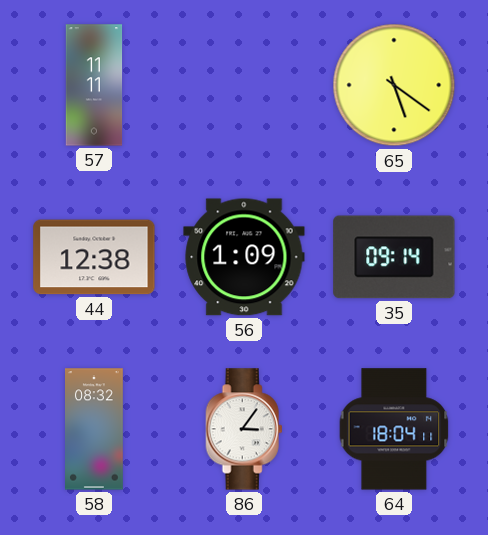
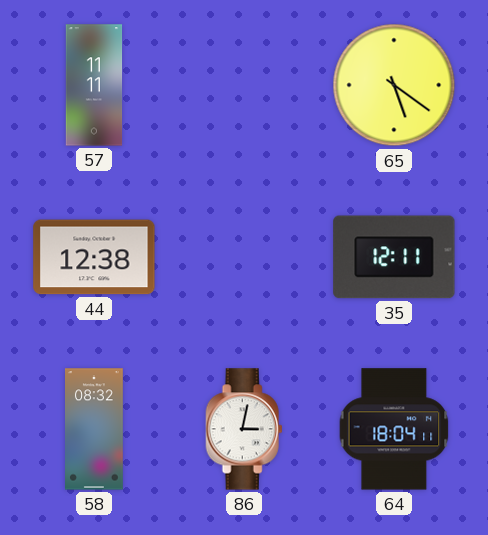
56: 1:09 -> none (244, 257)
35: 09:14 -> 12:11 (394, 257)
86: 3:06 -> 3:02 (244, 429)
